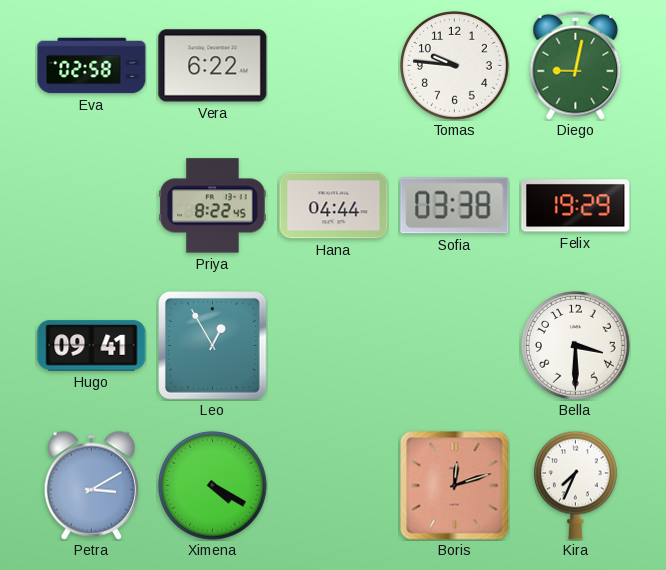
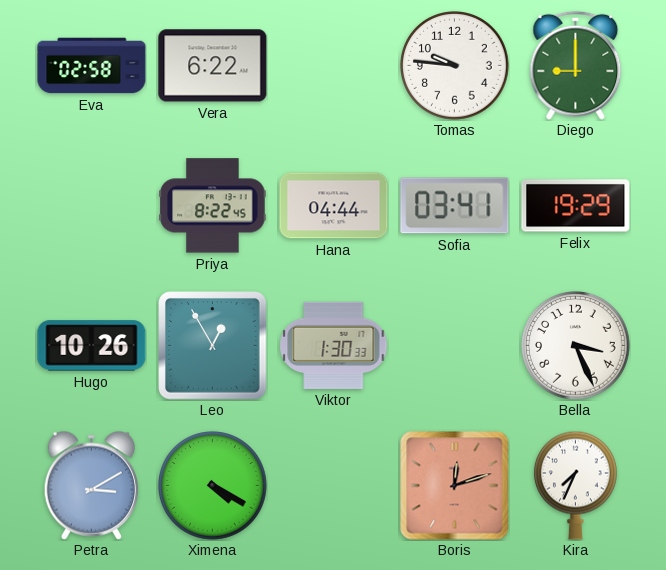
Diego: 9:02 -> 9:00 (576, 65)
Sofia: 03:38 -> 03:41 (455, 206)
Hugo: 09:41 -> 10:26 (92, 346)
Viktor: none -> 1:30 (334, 345)
Bella: 3:30 -> 3:26 (576, 346)
